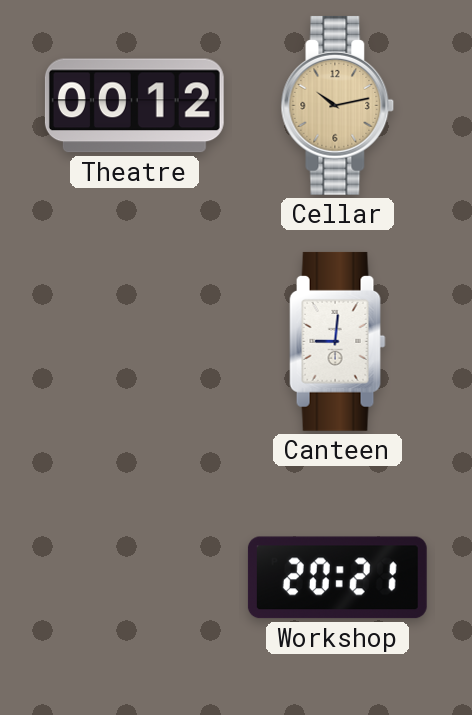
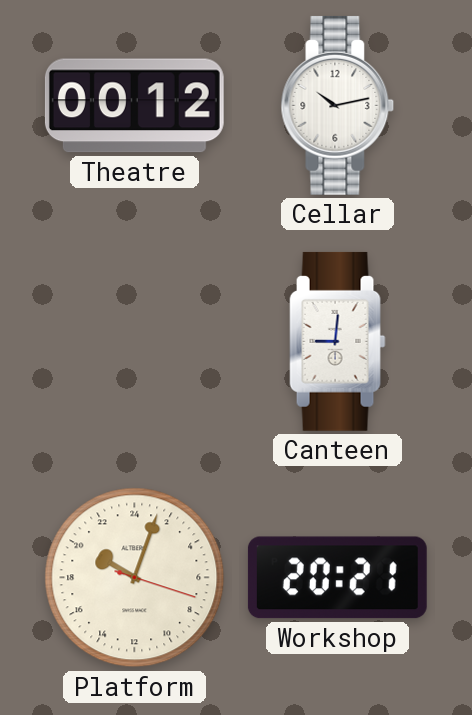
Cellar dial: champagne -> white (338, 105)
Platform: none -> 20:03 (135, 578)
